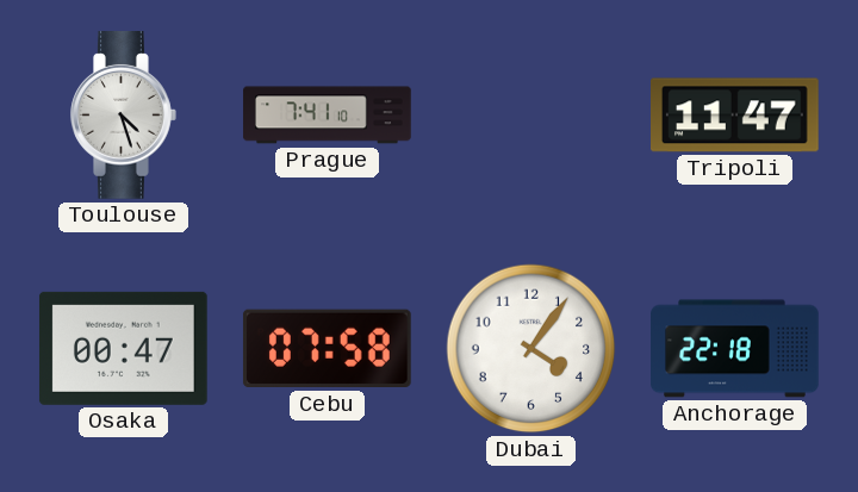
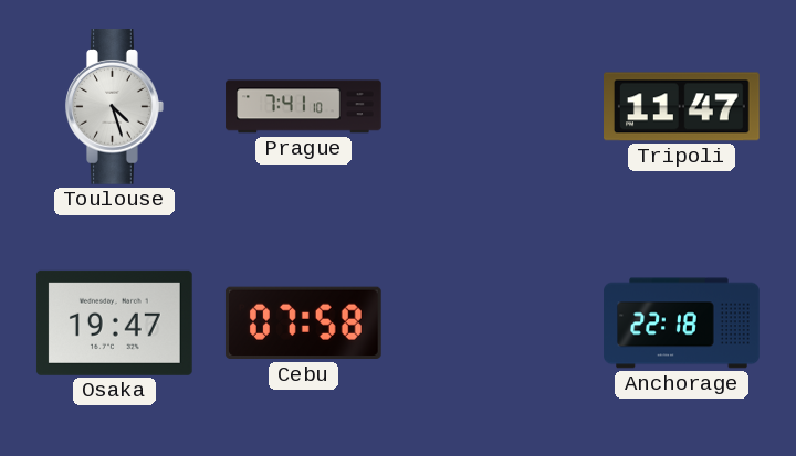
Osaka: 00:47 -> 19:47 (114, 322)
Dubai: 4:06 -> none (531, 349)
